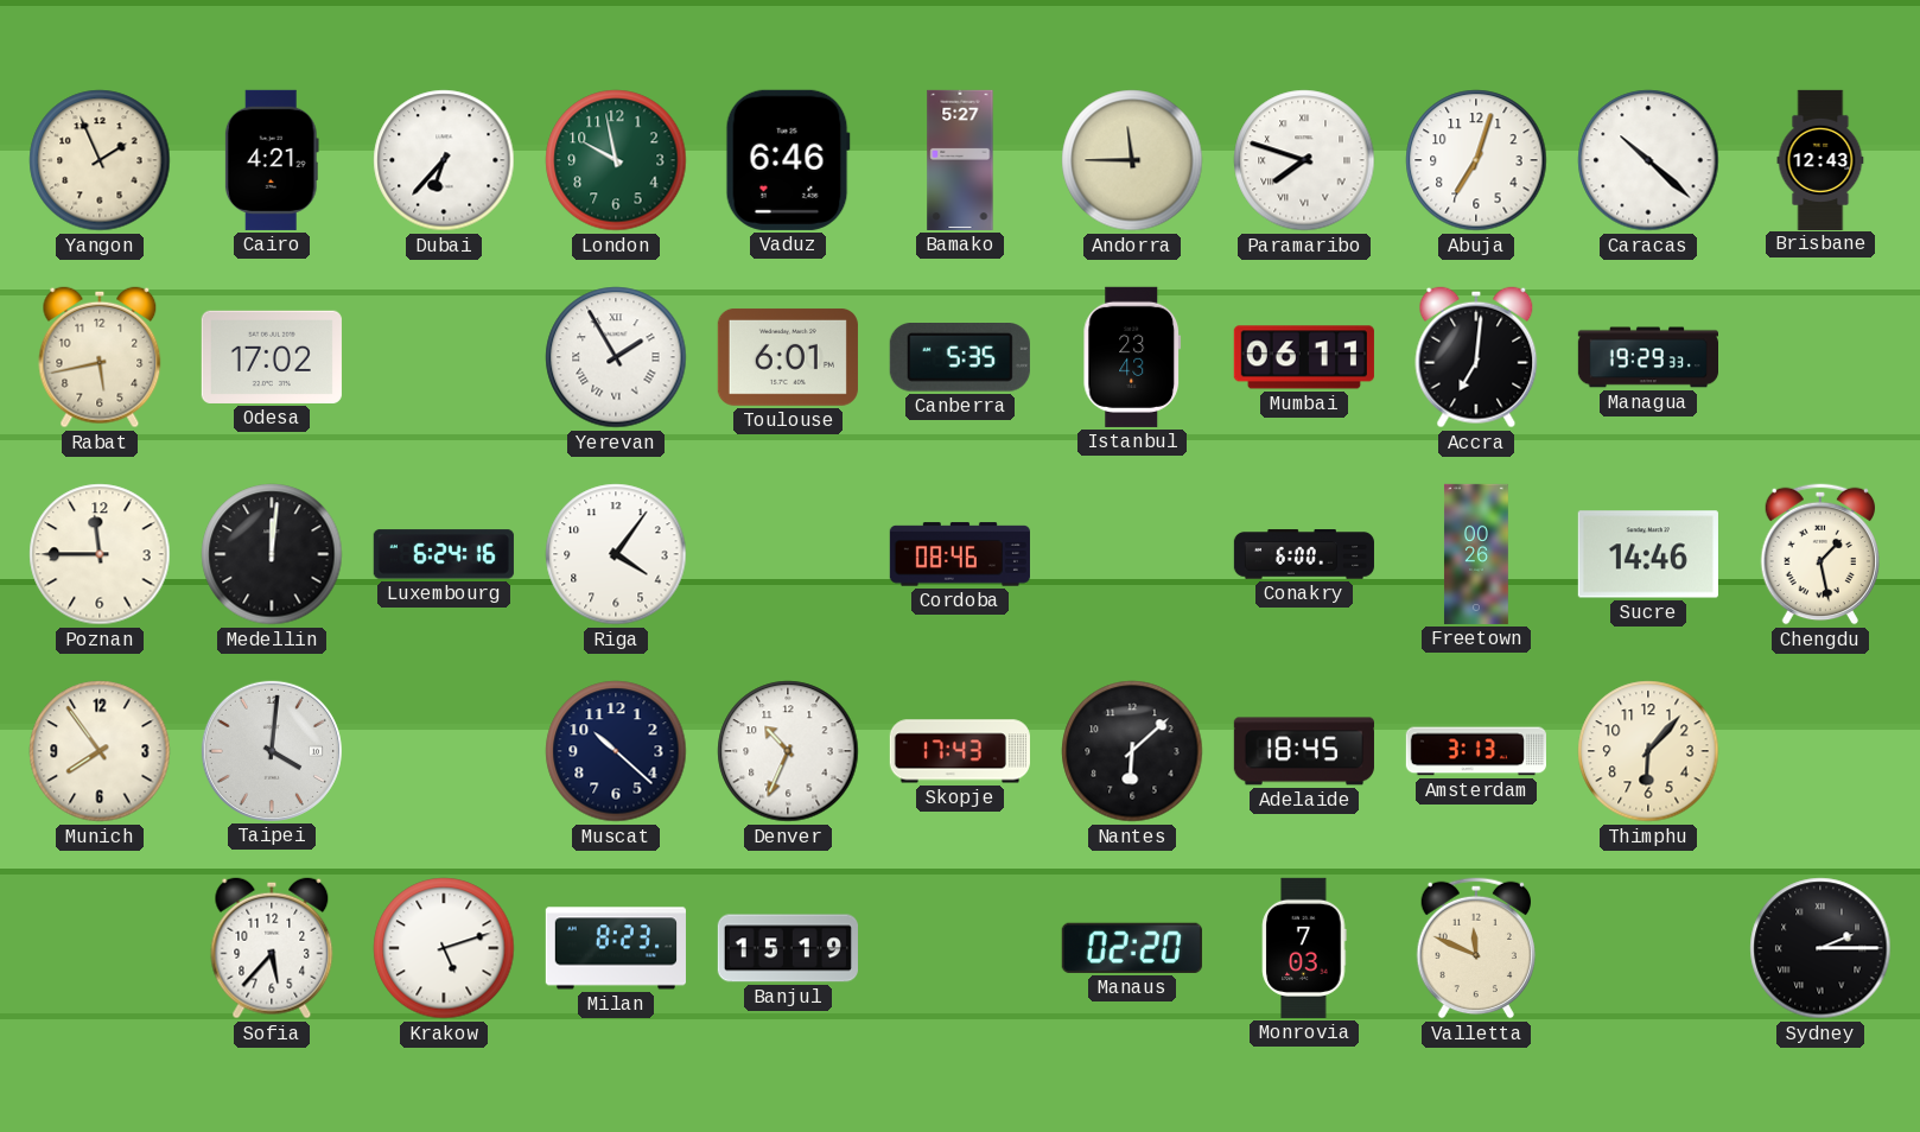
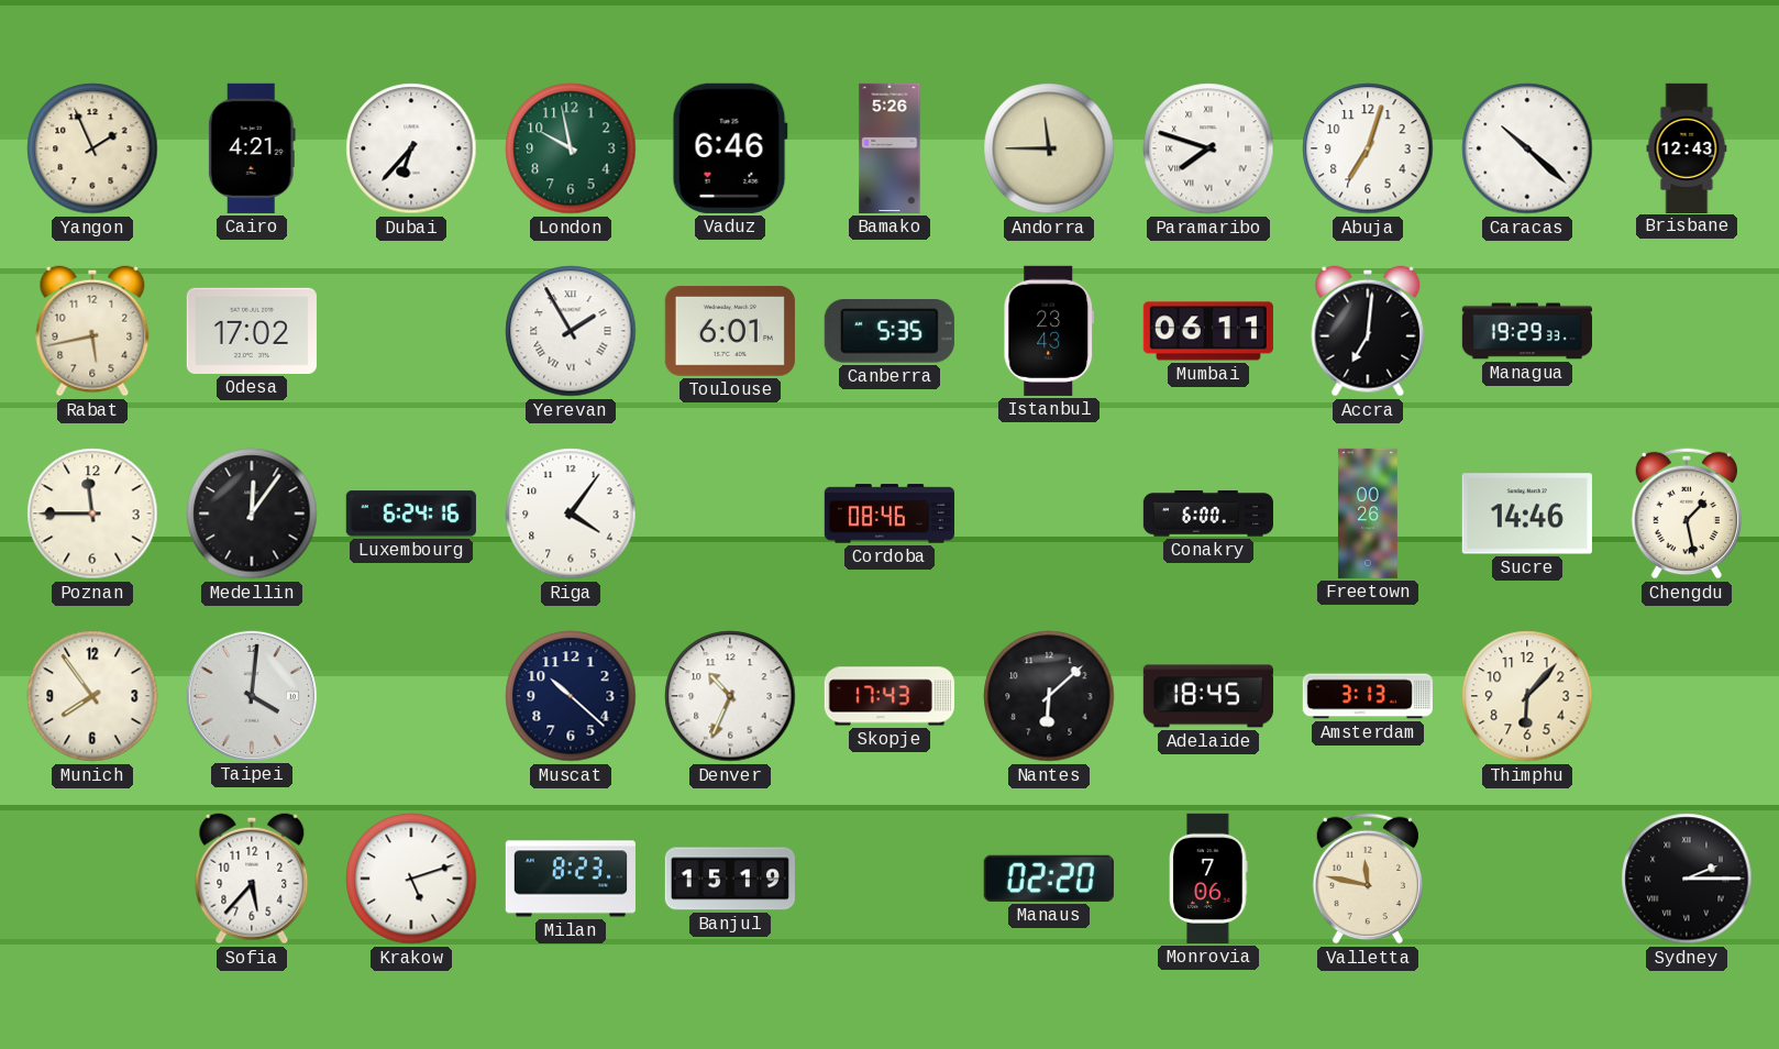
Bamako: 5:27 -> 5:26 (889, 148)
Medellin: 12:01 -> 12:06 (252, 514)
Monrovia: 7:03 -> 7:06 (1208, 879)
Valletta: 11:49 -> 11:47 (1368, 879)
